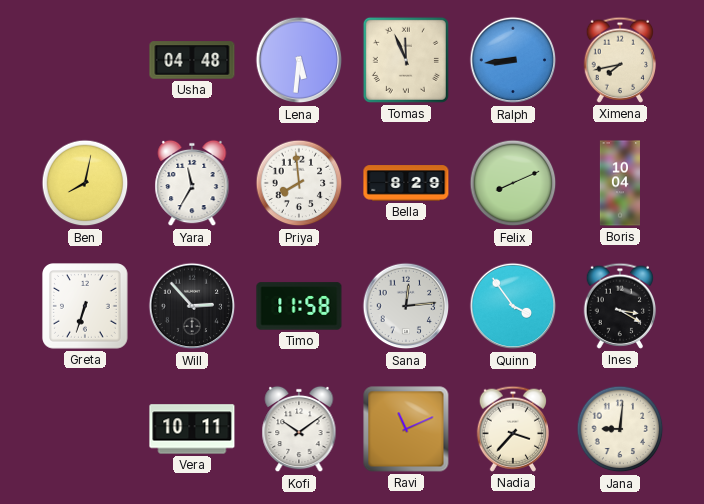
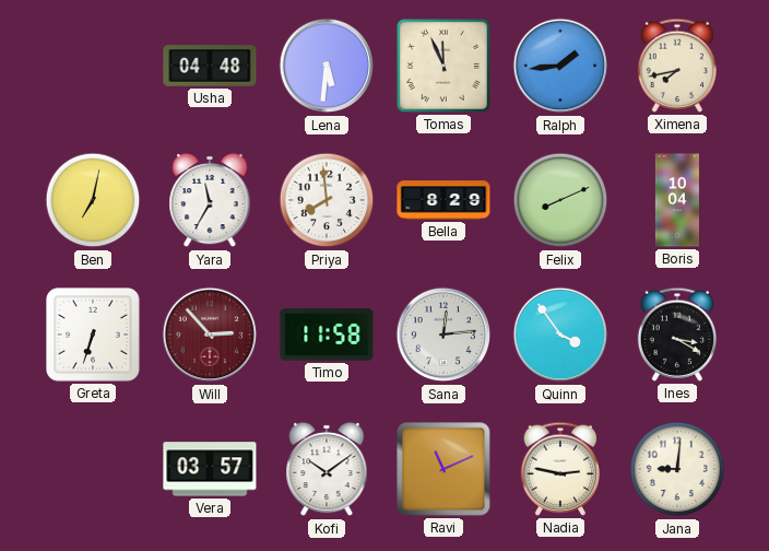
Ralph: 8:44 -> 1:44 (560, 66)
Ben: 8:02 -> 7:02 (93, 200)
Will dial: black -> burgundy (210, 335)
Vera: 10:11 -> 03:57 (210, 469)
Nadia: 3:37 -> 2:47 (559, 469)
